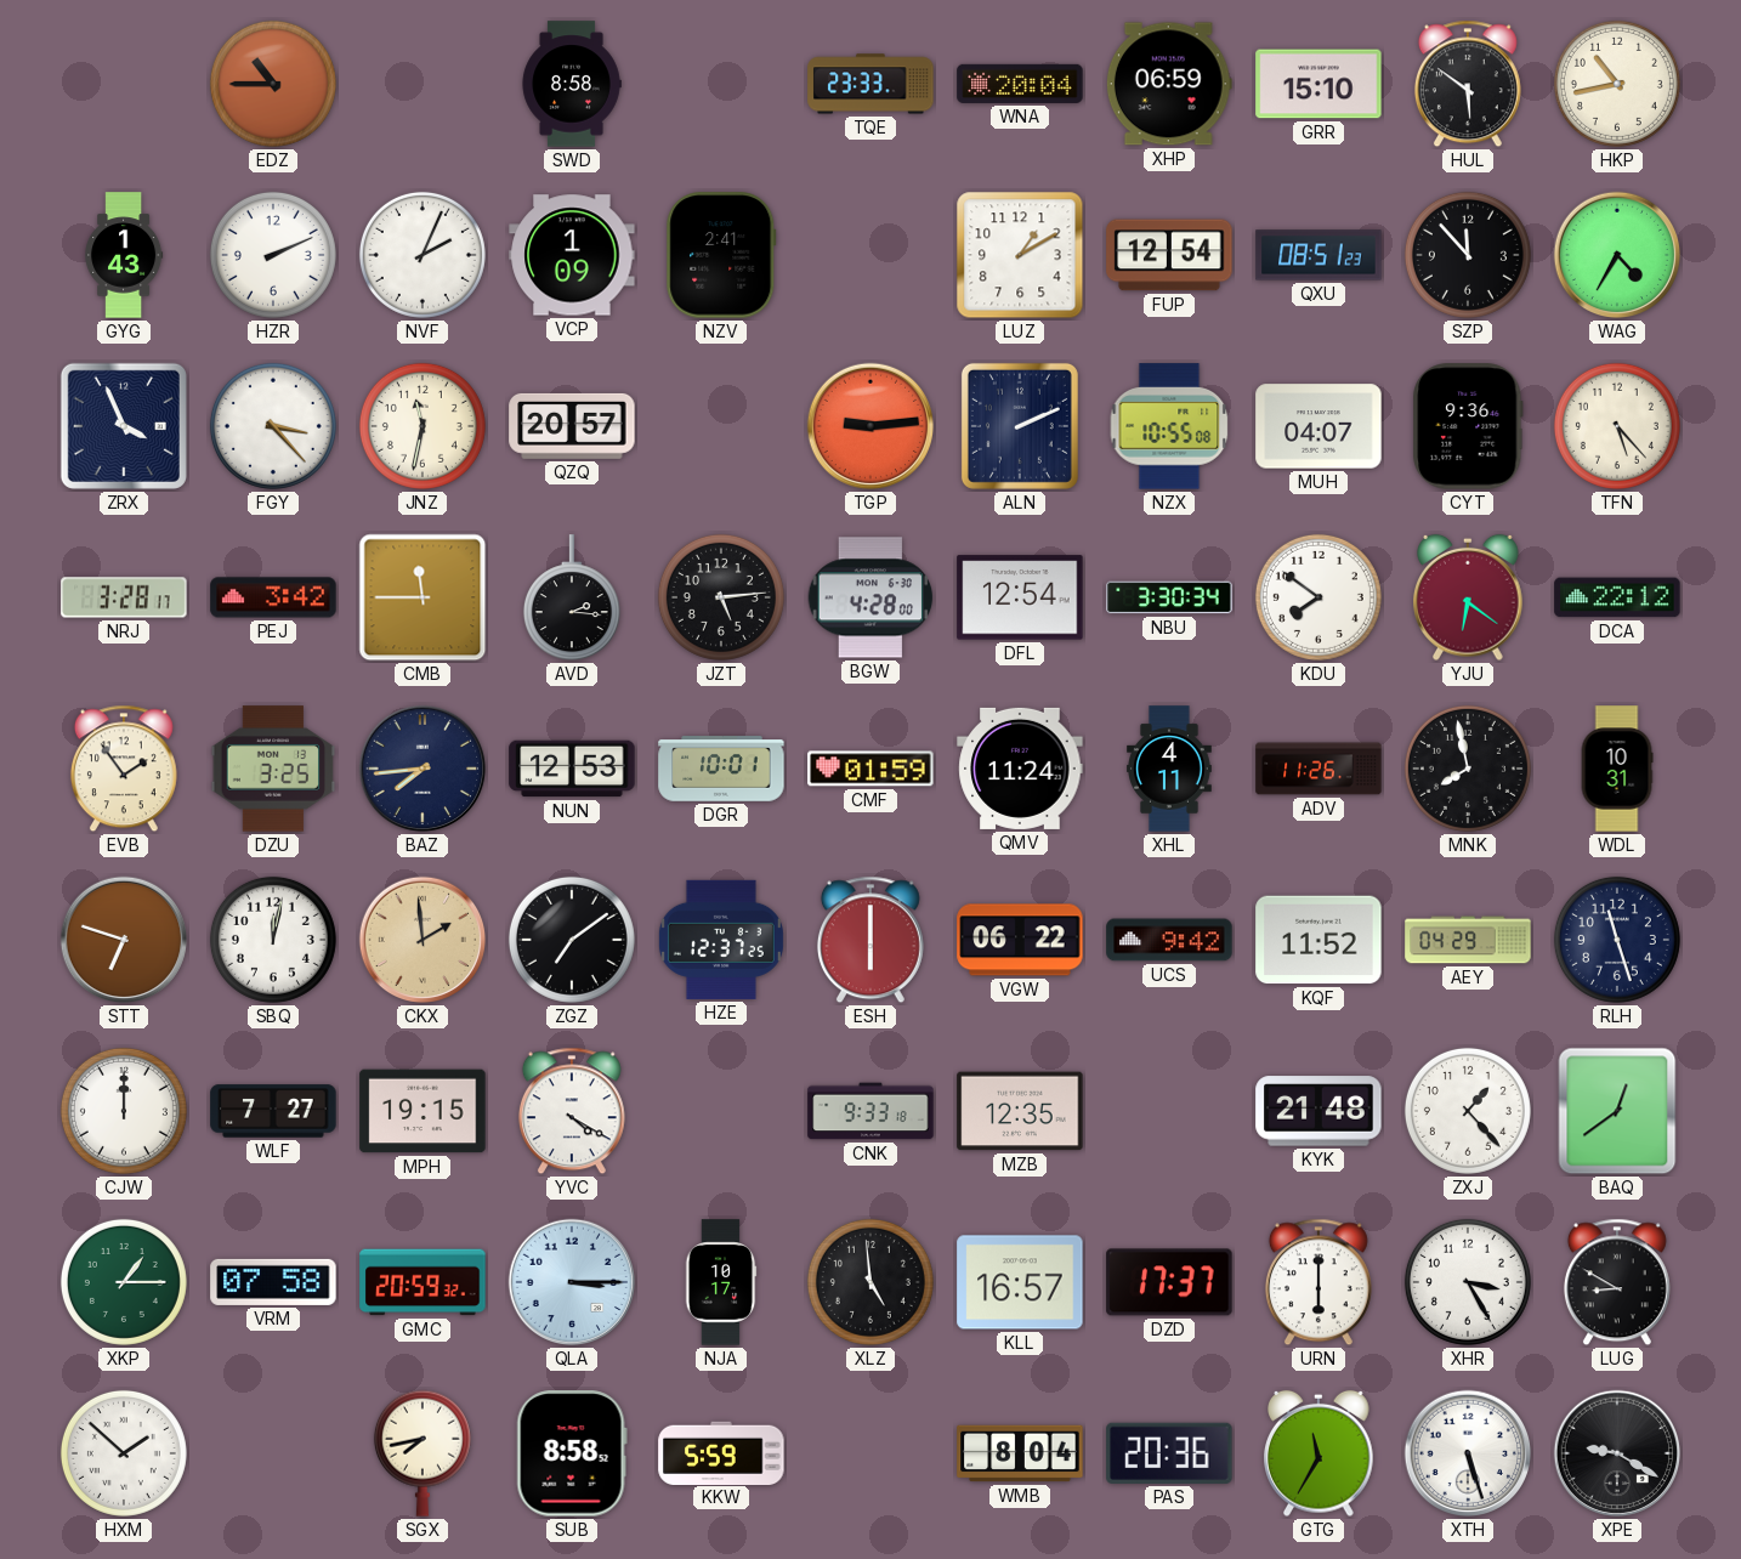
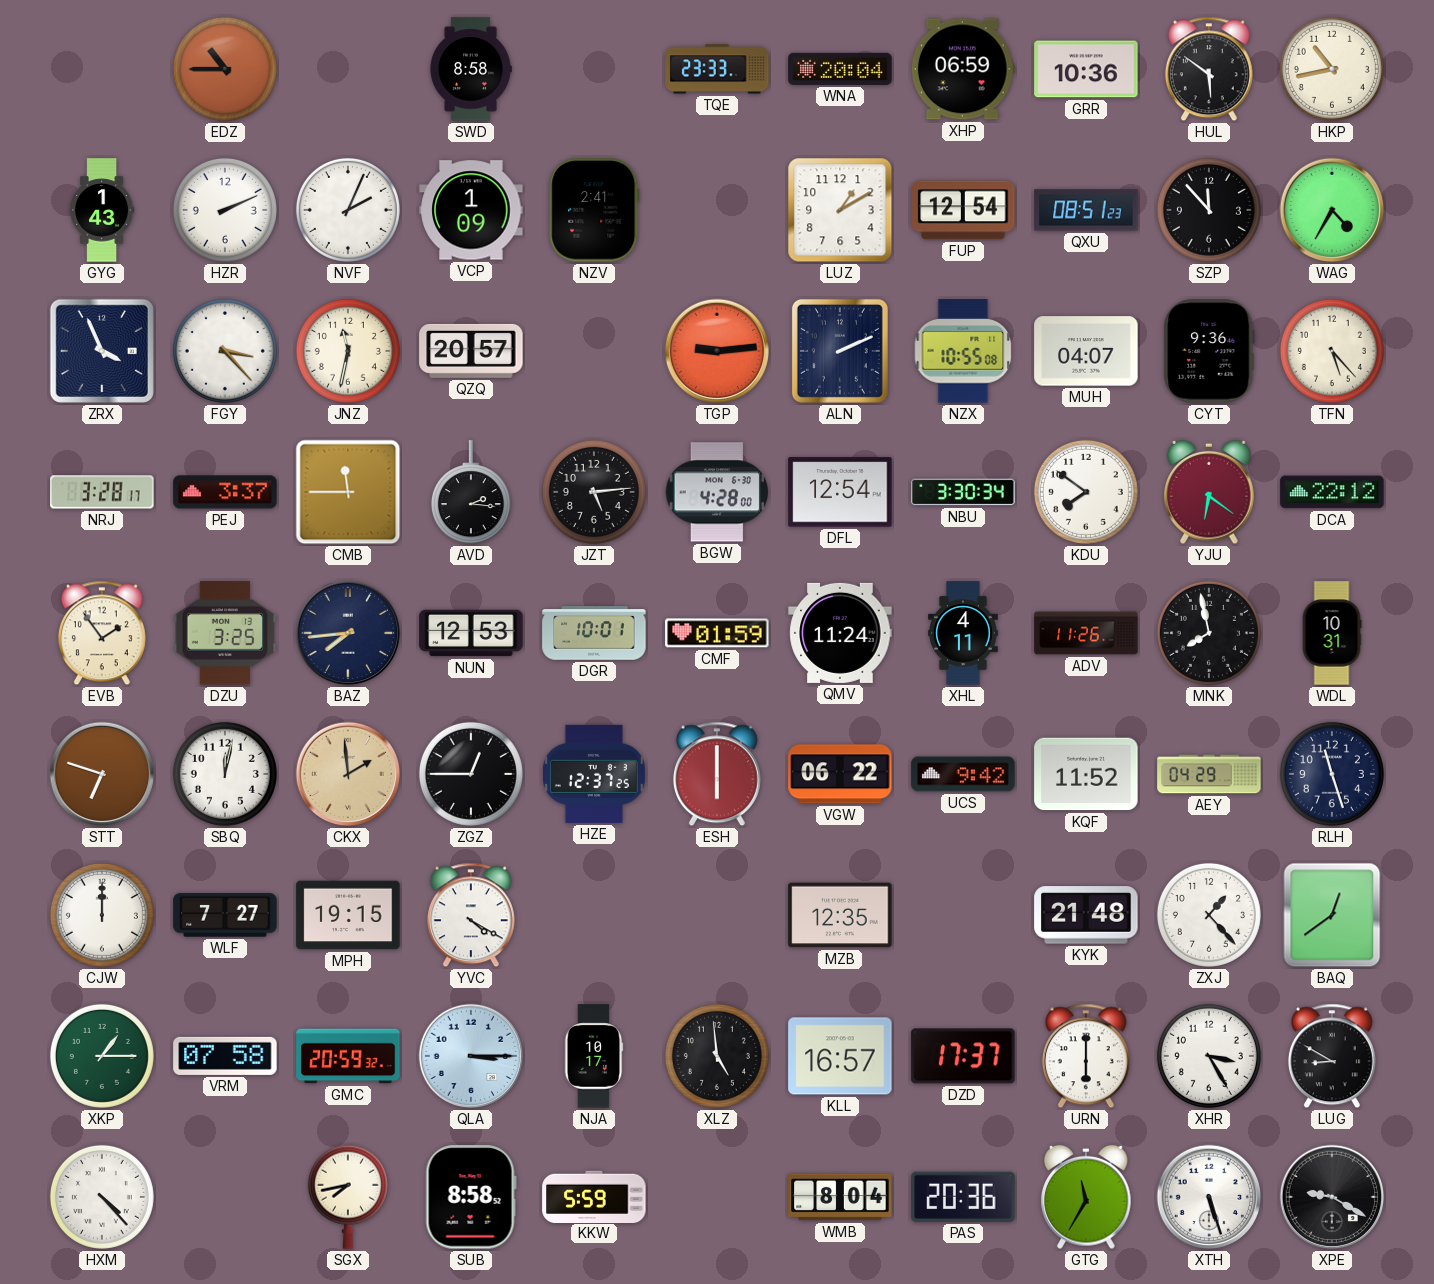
GRR: 15:10 -> 10:36 (1086, 69)
PEJ: 3:42 -> 3:37 (225, 492)
ZGZ: 7:09 -> 12:45 (471, 774)
CNK: 9:33 -> none (871, 1111)
HXM: 1:52 -> 4:23 (102, 1197)
